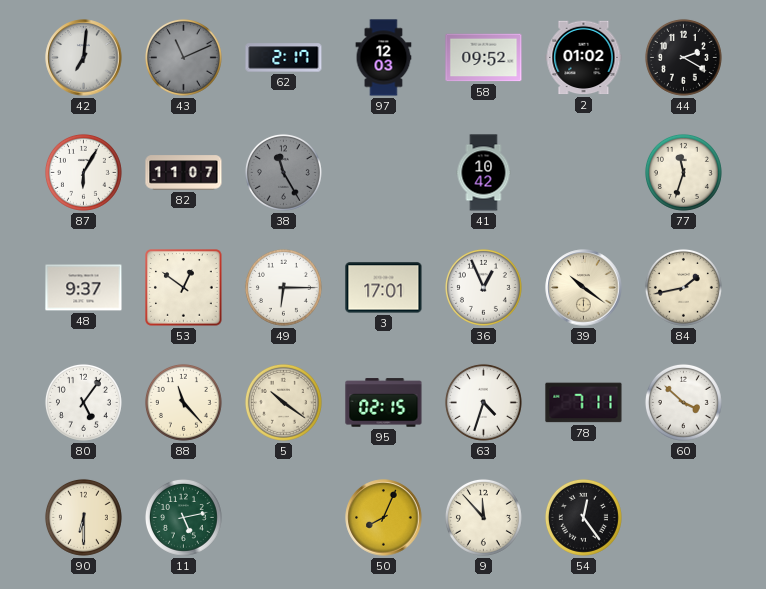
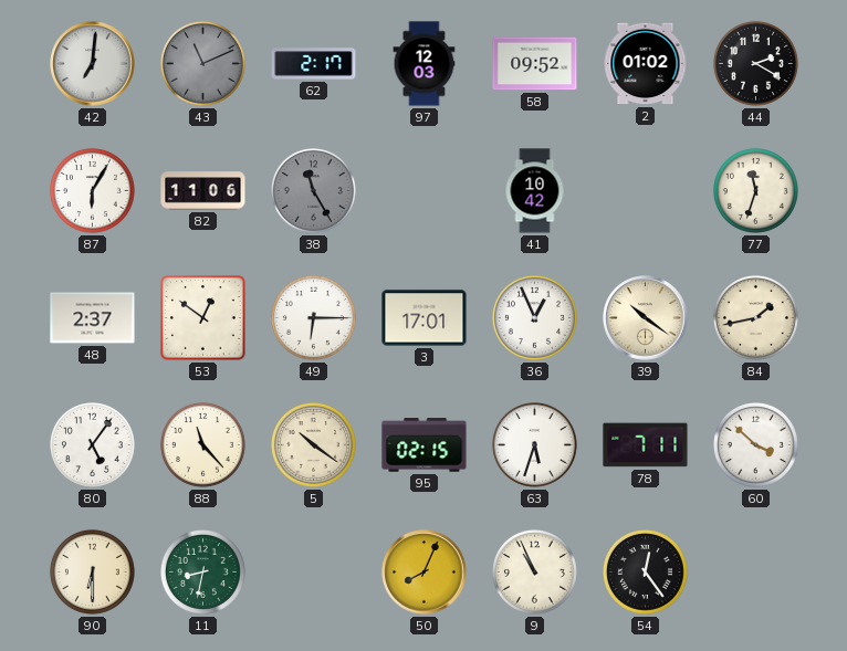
82: 11:07 -> 11:06 (203, 191)
48: 9:37 -> 2:37 (93, 318)
63: 4:33 -> 5:33 (534, 444)
11: 5:13 -> 8:32 (202, 571)
9: 11:53 -> 10:56 (534, 571)
